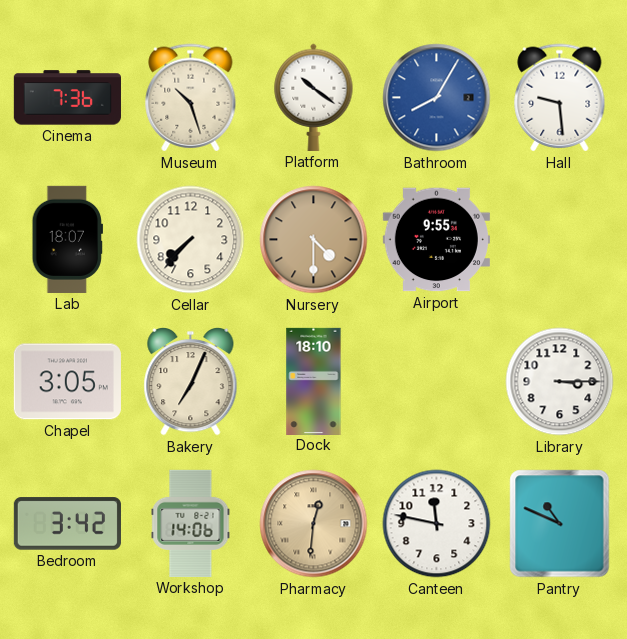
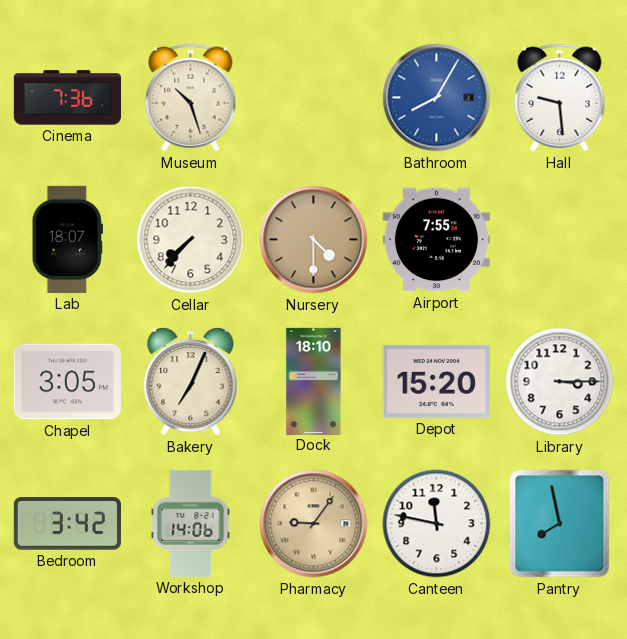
Platform: 10:21 -> none (314, 97)
Airport: 9:55 -> 7:55 (436, 240)
Depot: none -> 15:20 (436, 381)
Pharmacy: 12:31 -> 9:06 (314, 524)
Pantry: 10:49 -> 7:58 (560, 524)
